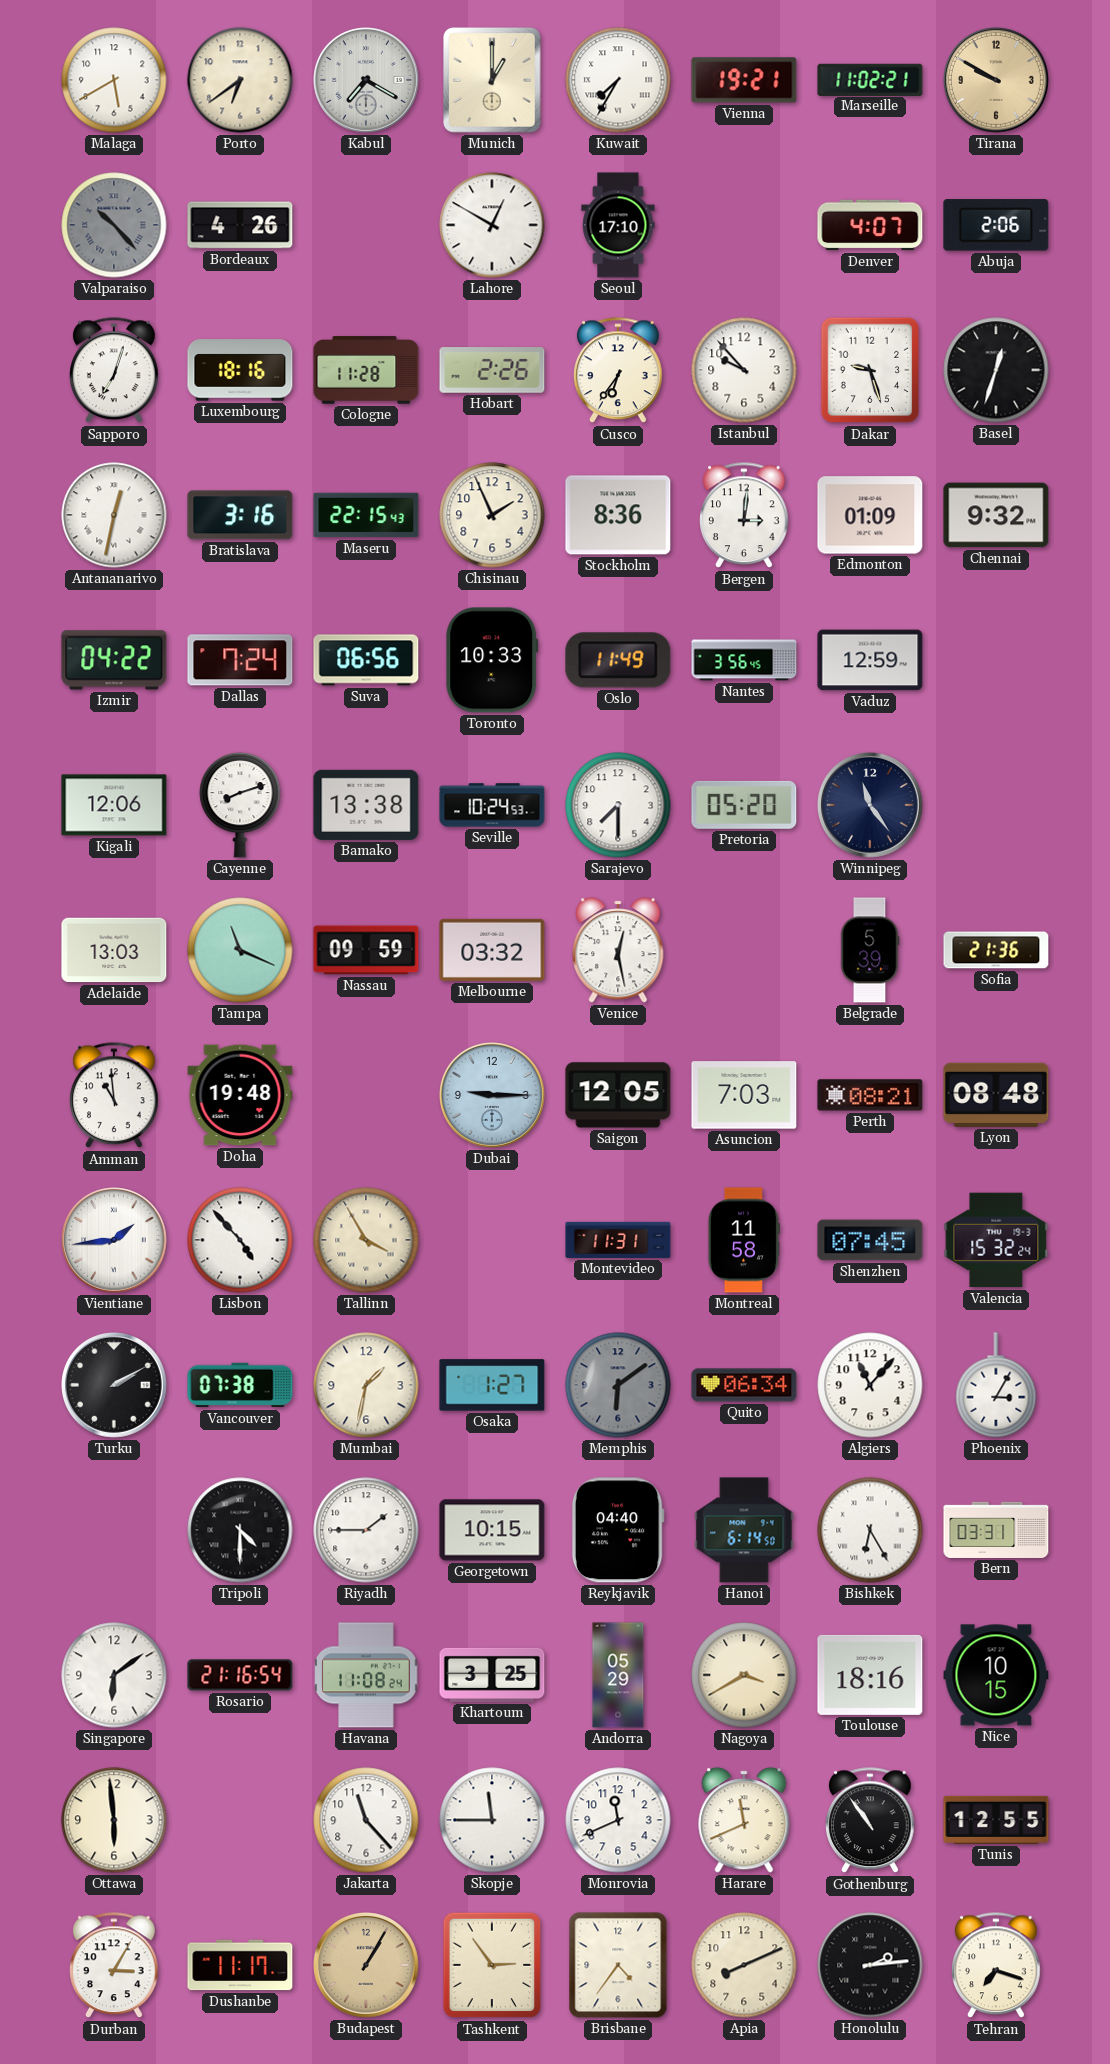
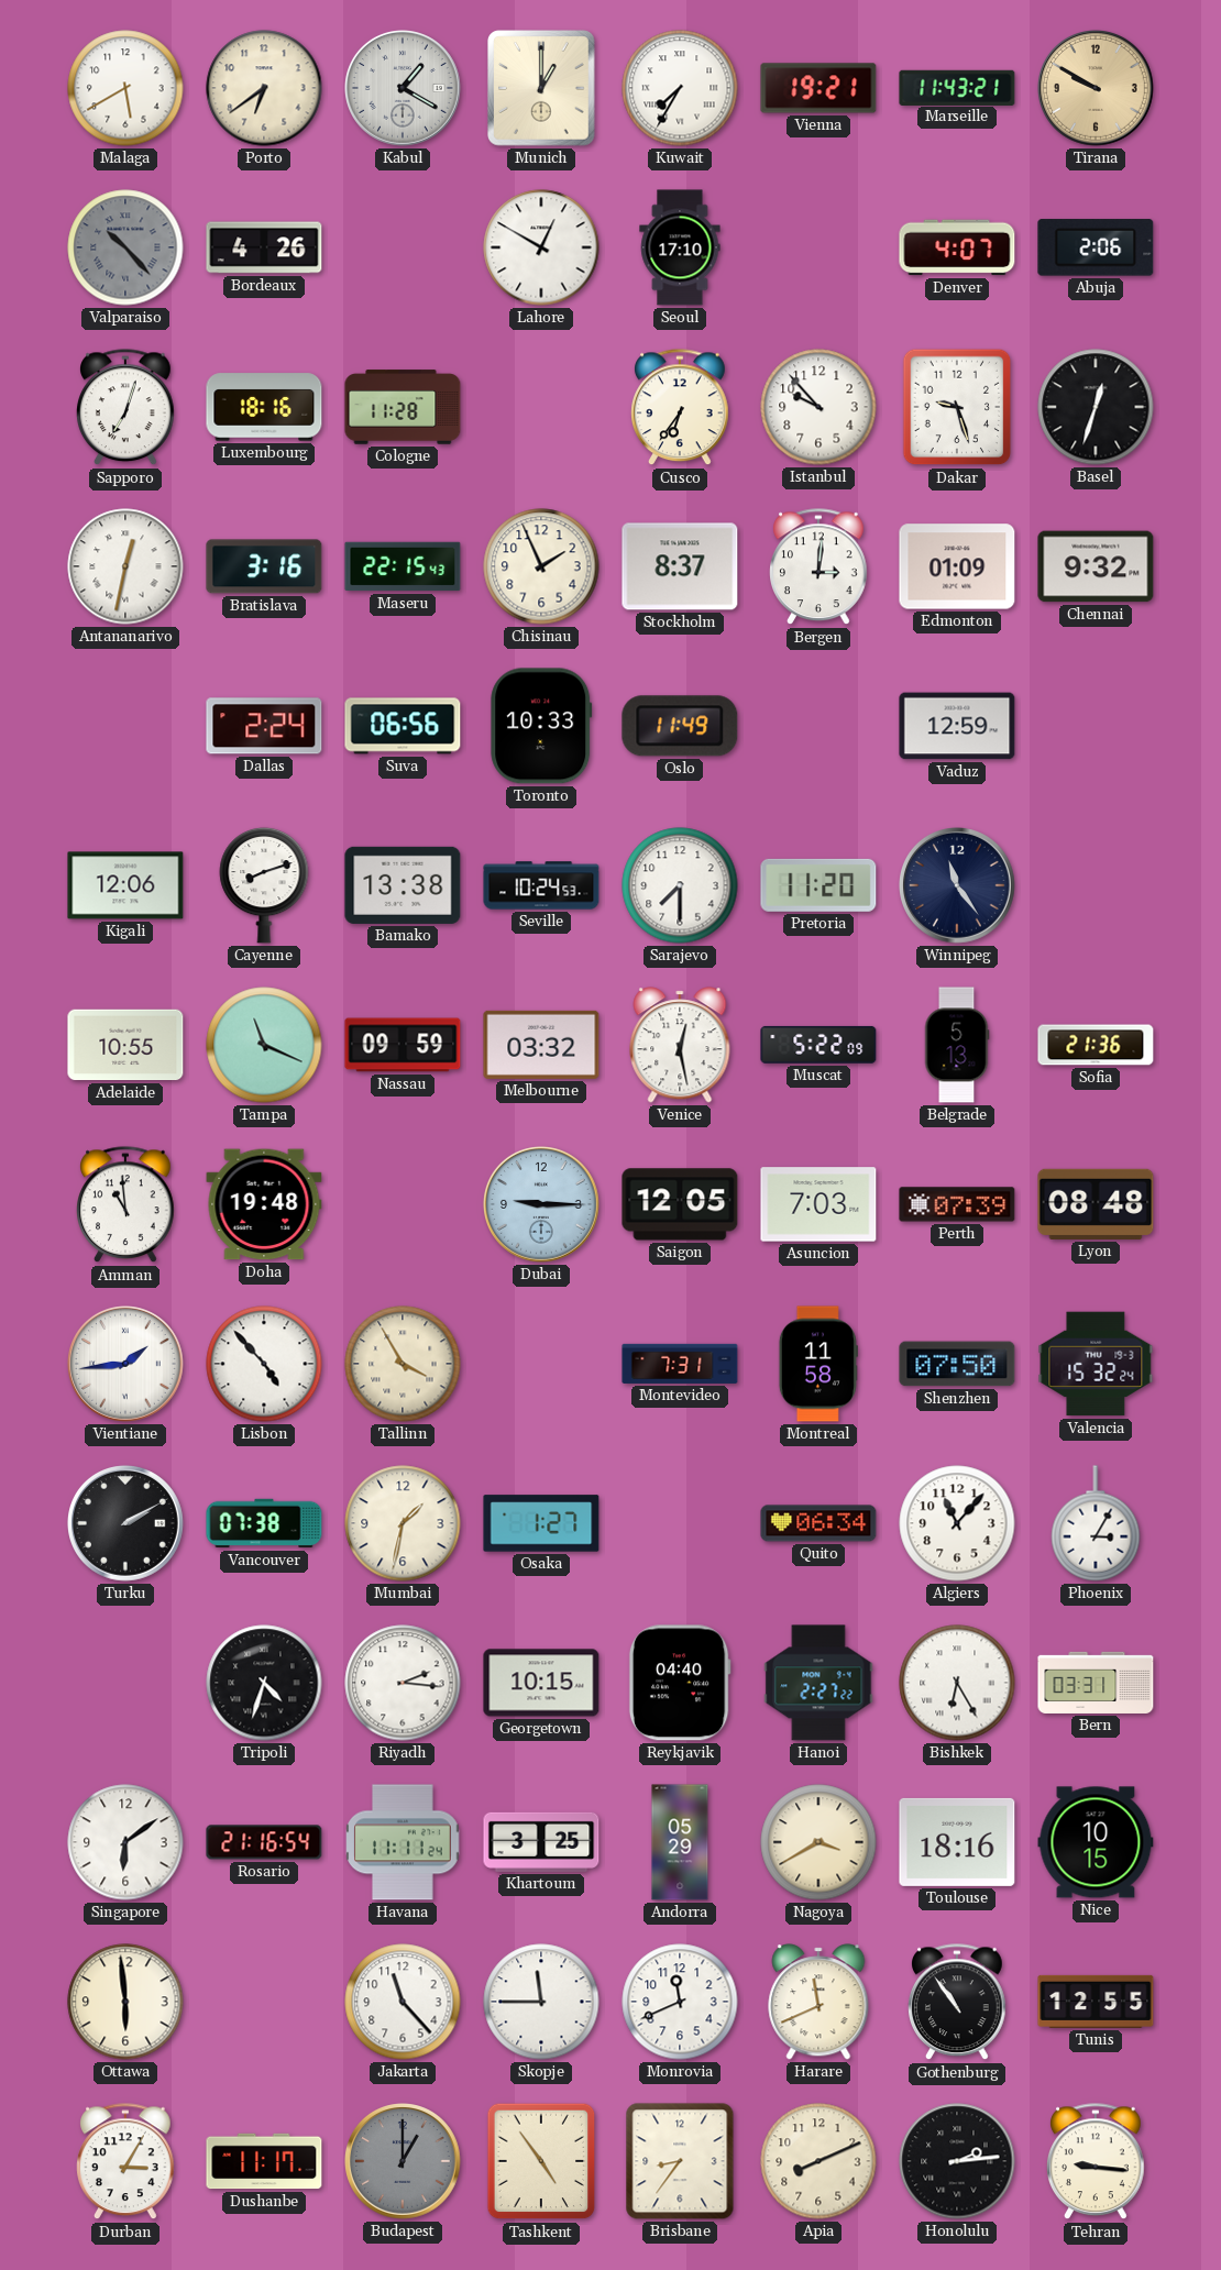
Kabul: 7:20 -> 1:20 (404, 89)
Marseille: 11:02 -> 11:43 (957, 87)
Hobart: 2:26 -> none (492, 370)
Stockholm: 8:36 -> 8:37 (680, 566)
Izmir: 04:22 -> none (114, 660)
Dallas: 7:24 -> 2:24 (264, 726)
Nantes: 3:56 -> none (744, 660)
Pretoria: 05:20 -> 11:20 (818, 885)
Adelaide: 13:03 -> 10:55 (125, 1045)
Muscat: none -> 5:22 (818, 1045)
Belgrade: 5:39 -> 5:13 (957, 1045)
Perth: 08:21 -> 07:39 (957, 1204)
Montevideo: 11:31 -> 7:31 (680, 1364)
Shenzhen: 07:45 -> 07:50 (957, 1364)
Memphis: 6:09 -> none (618, 1385)
Tripoli: 4:30 -> 4:33 (264, 1683)
Riyadh: 1:45 -> 2:16 (403, 1683)
Hanoi: 6:14 -> 2:27 (818, 1683)
Havana: 11:08 -> 11:11 (403, 1842)
Budapest: 1:05 -> 1:00 (404, 2162)
Budapest dial: champagne -> grey (404, 2162)
Tashkent: 2:54 -> 4:54 (541, 2161)
Brisbane: 4:36 -> 8:36 (680, 2161)
Tehran: 7:18 -> 9:16 (1097, 2162)
